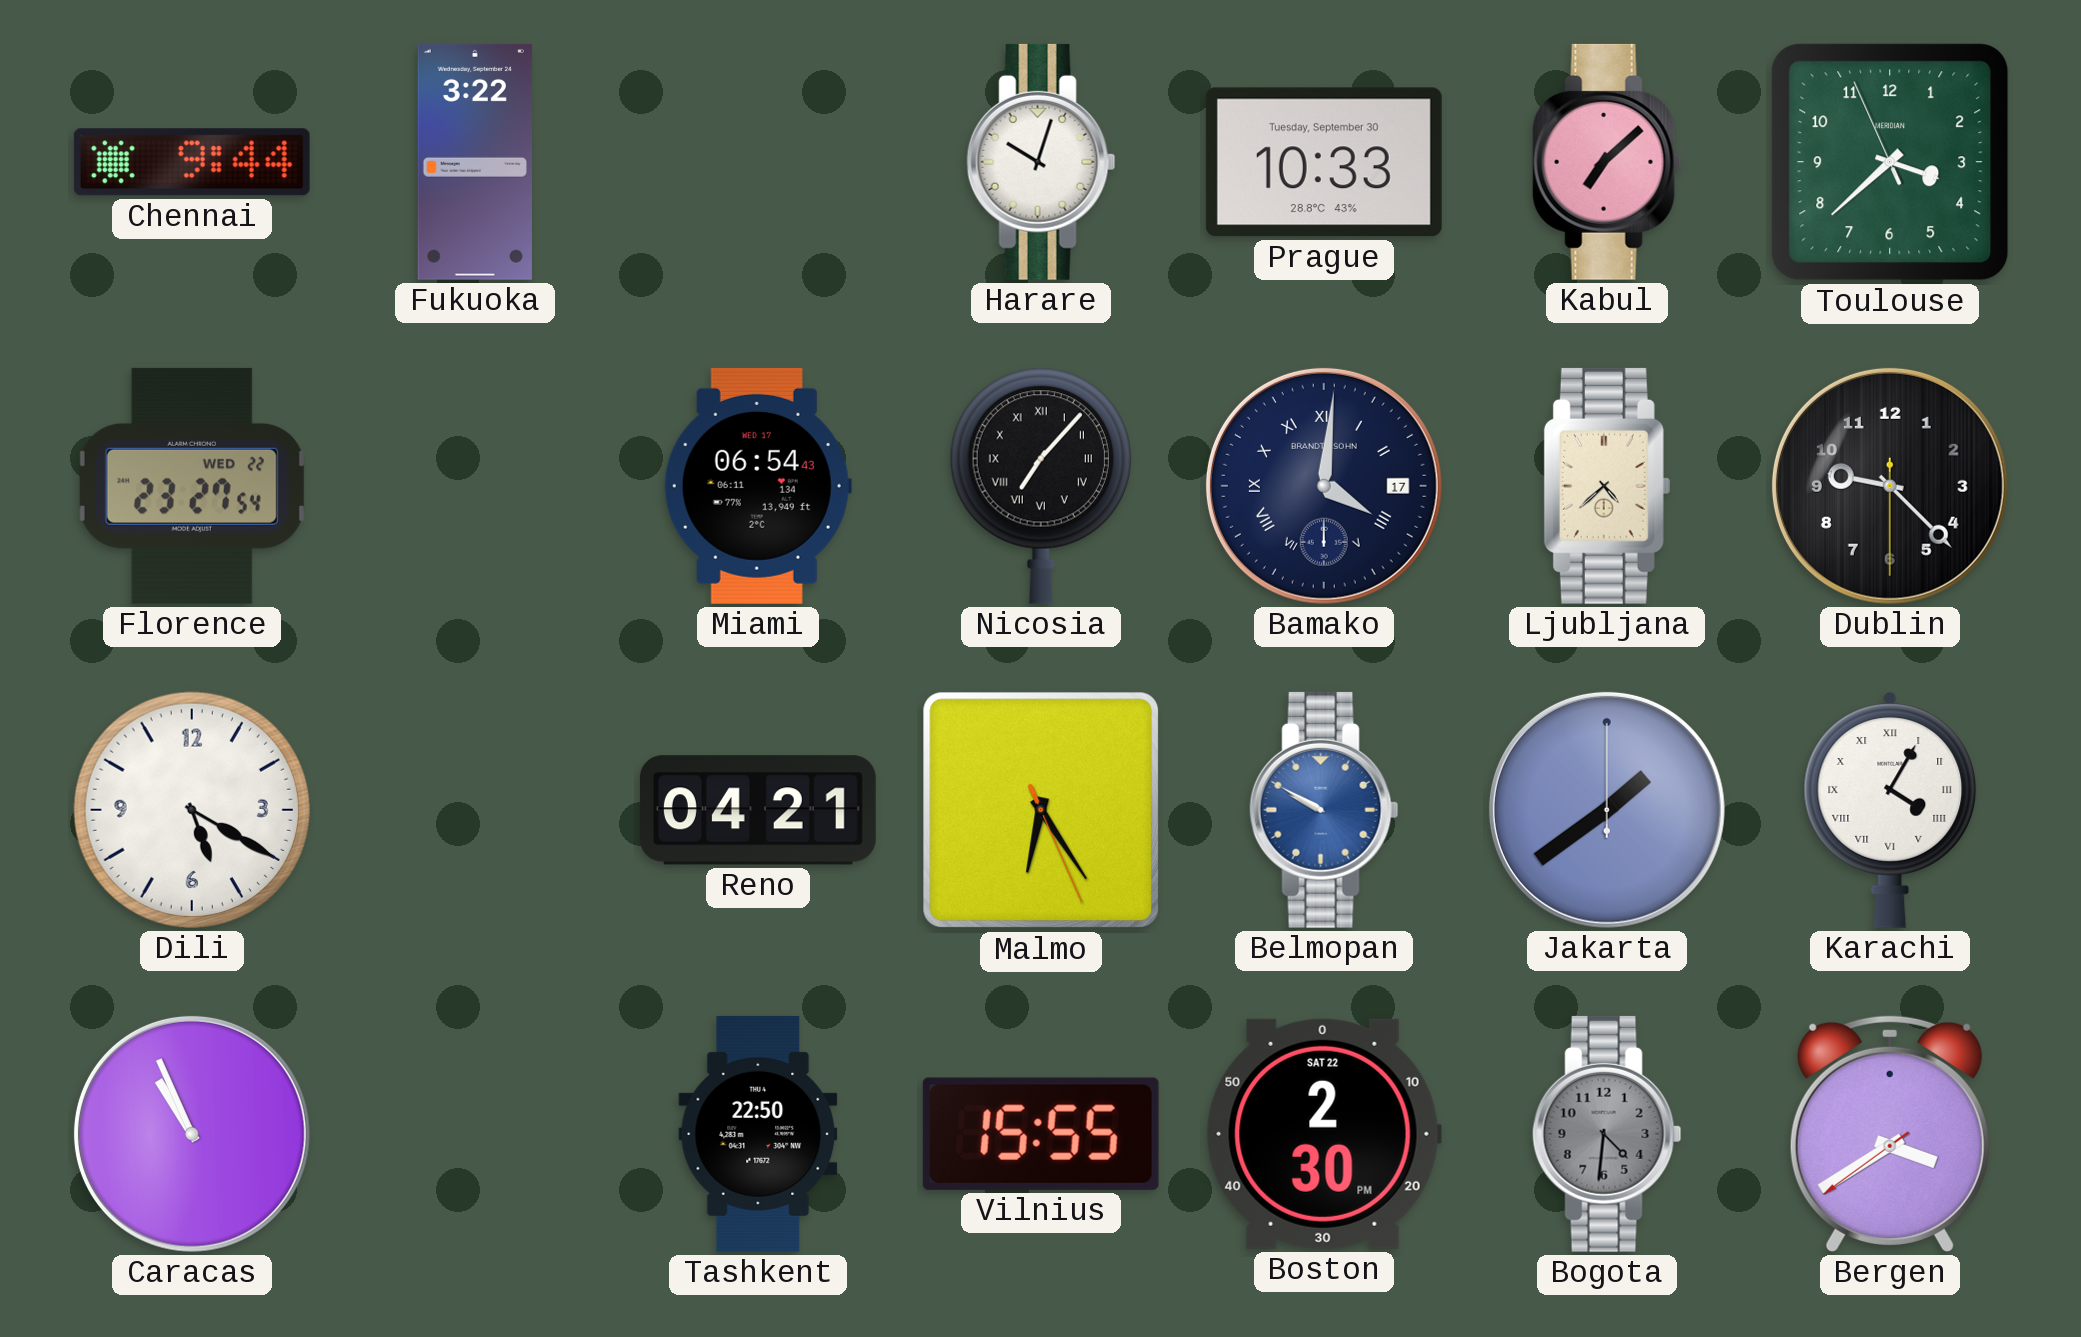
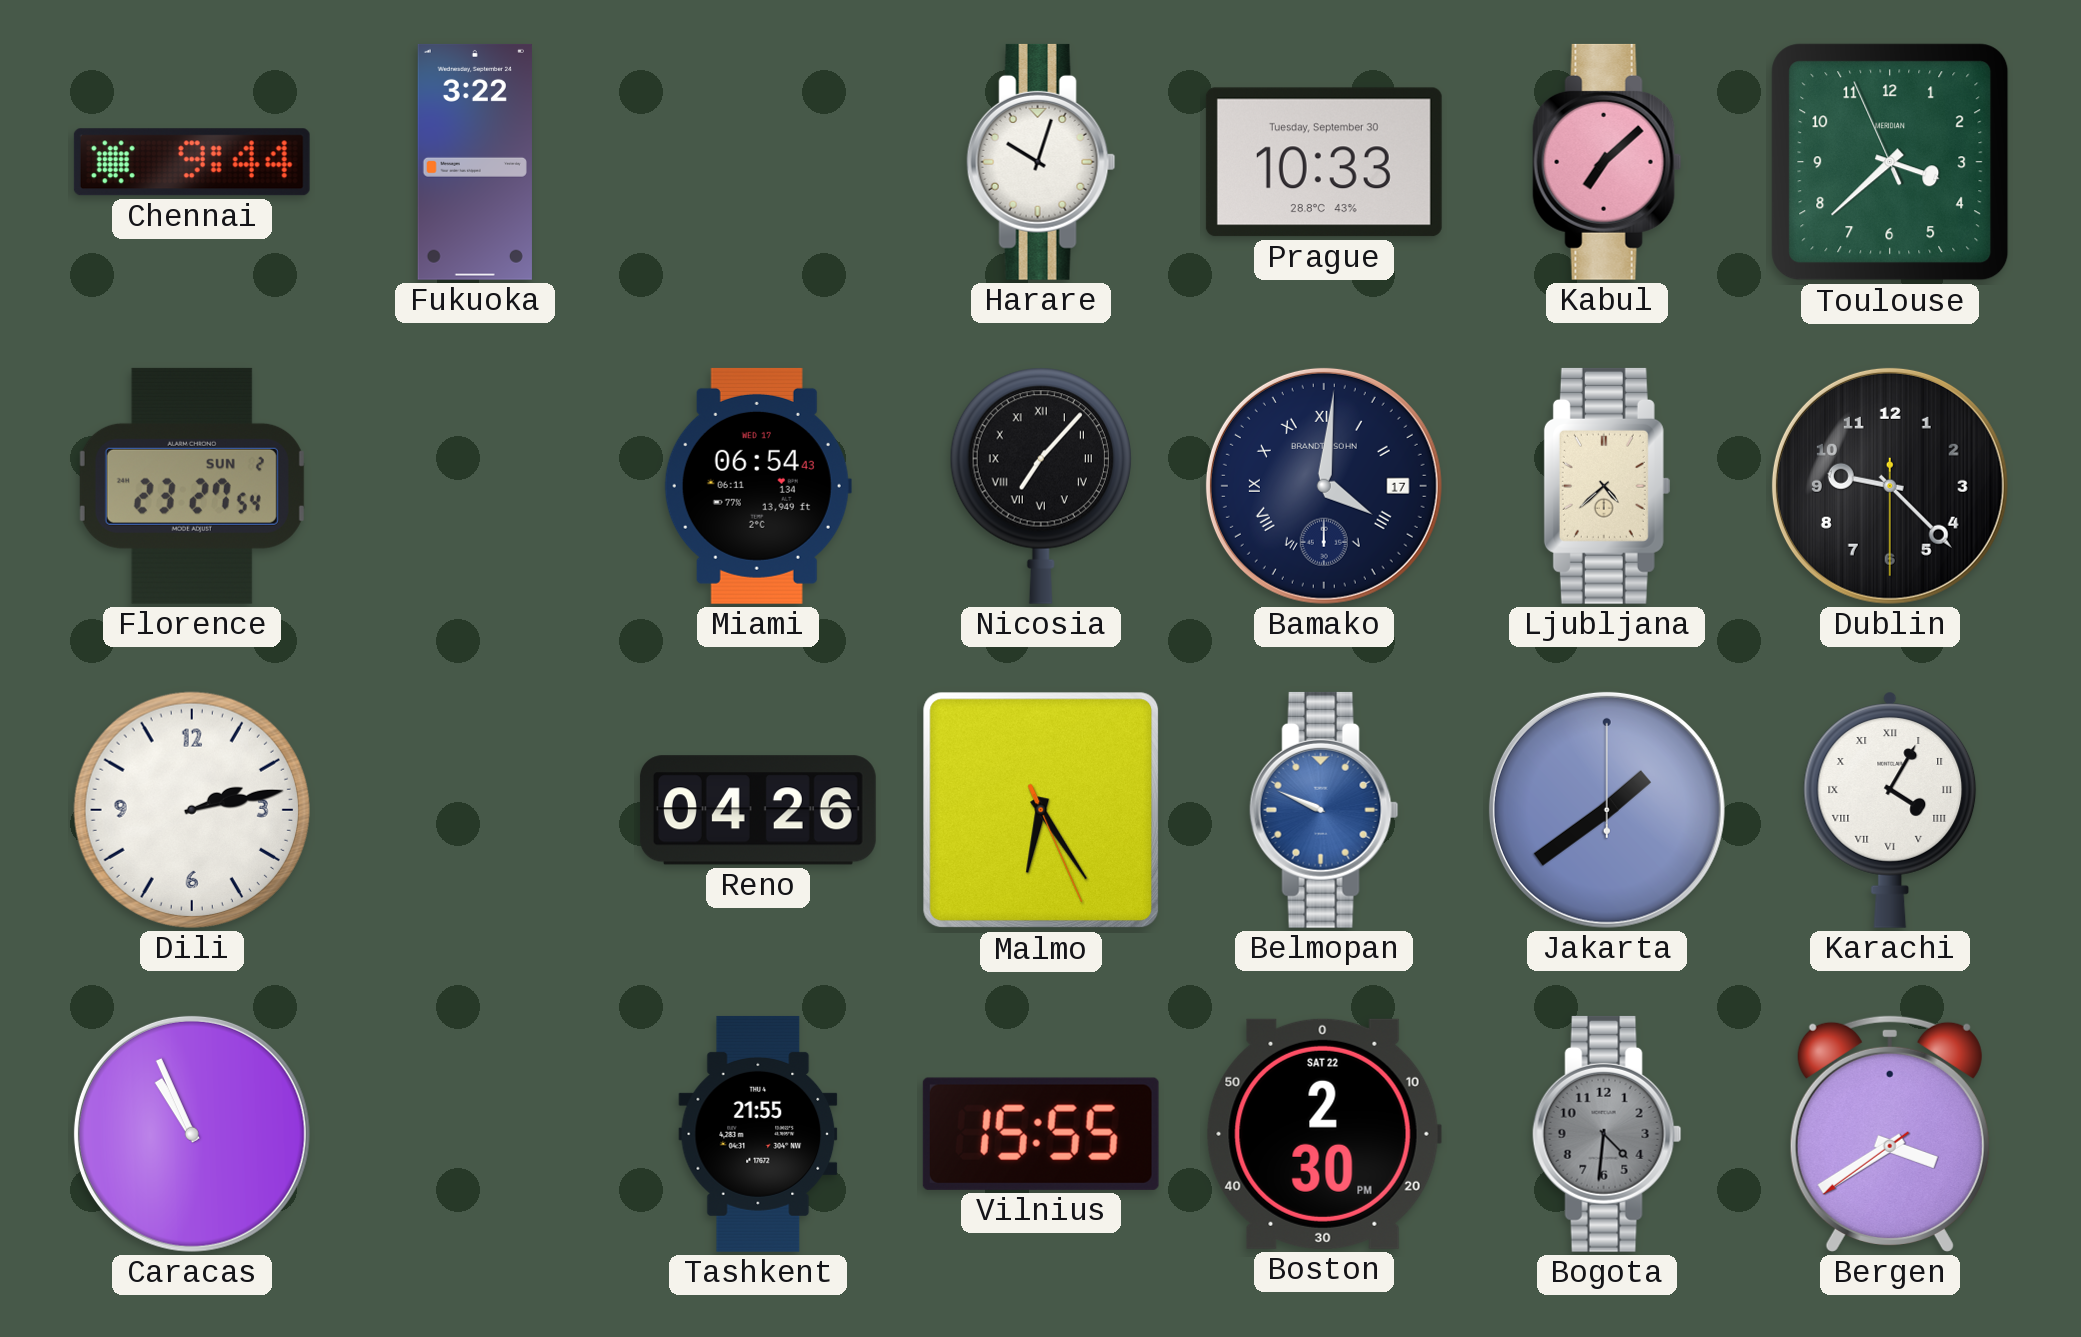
Florence date: WED 22 -> SUN 2 (192, 486)
Dili: 5:20 -> 2:13 (192, 810)
Reno: 04:21 -> 04:26 (758, 810)
Belmopan: 9:50 -> 9:49 (1324, 810)
Tashkent: 22:50 -> 21:55 (758, 1134)
